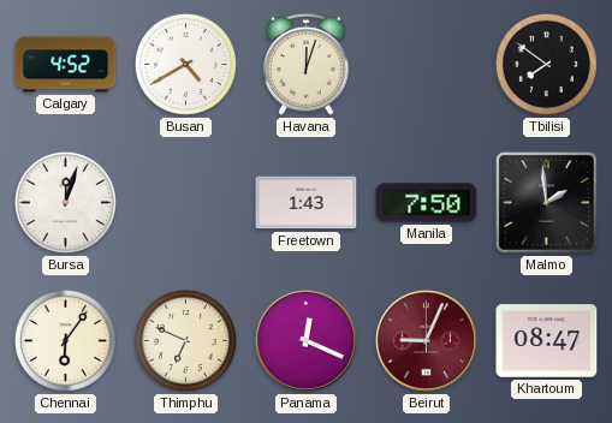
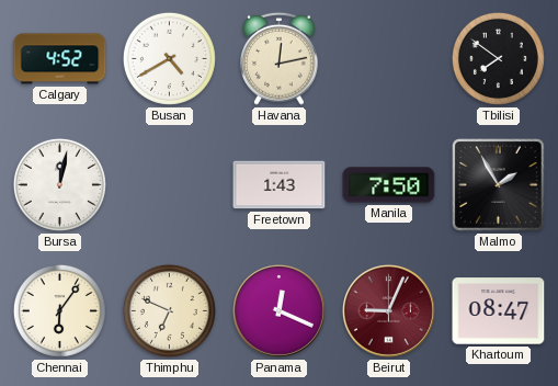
Havana: 12:03 -> 12:13 (280, 58)
Bursa: 12:03 -> 12:02 (59, 184)
Malmo: 1:59 -> 1:55 (499, 185)
